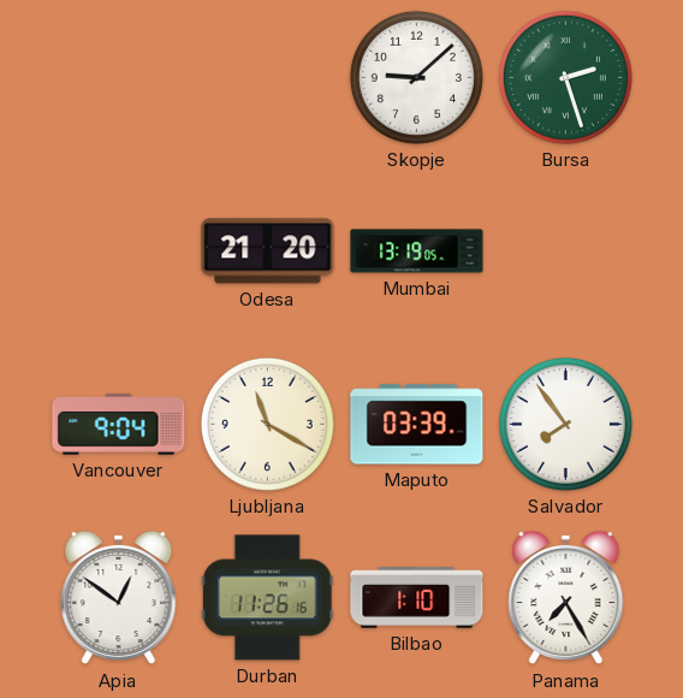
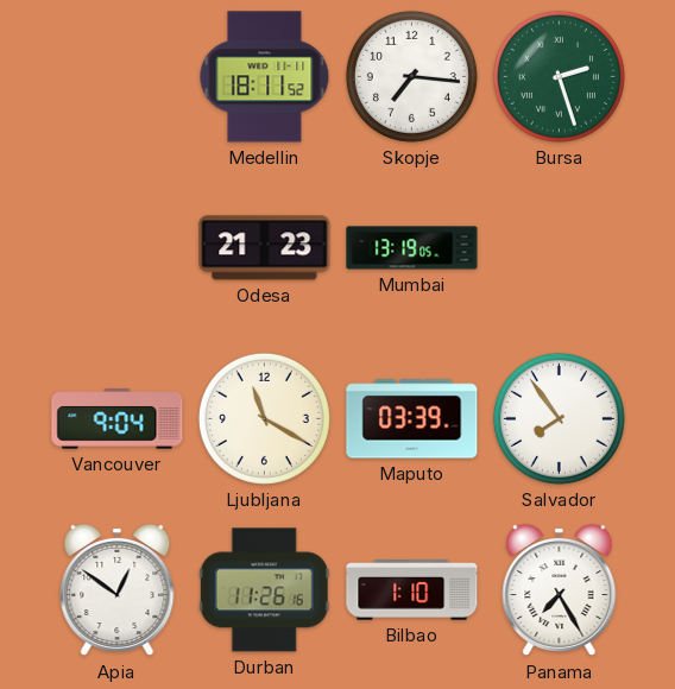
Medellin: none -> 18:11 (265, 77)
Skopje: 9:08 -> 7:16 (411, 76)
Odesa: 21:20 -> 21:23 (265, 248)
